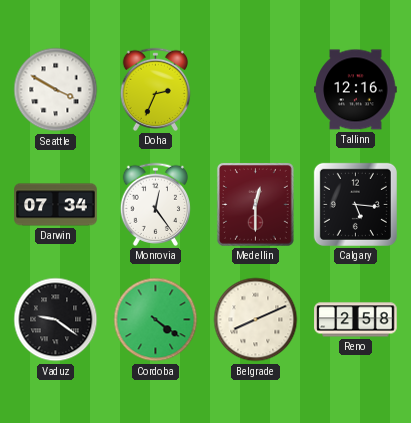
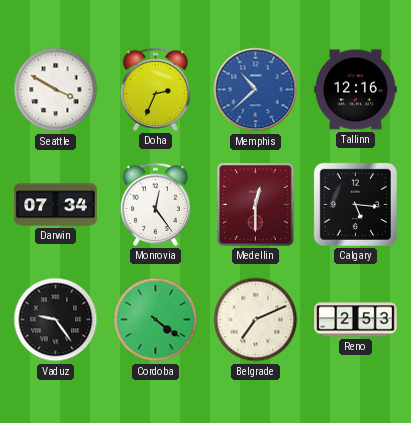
Memphis: none -> 10:38 (256, 90)
Vaduz: 9:21 -> 9:24 (56, 320)
Belgrade: 8:11 -> 7:11 (256, 320)
Reno: 2:58 -> 2:53 (356, 320)
